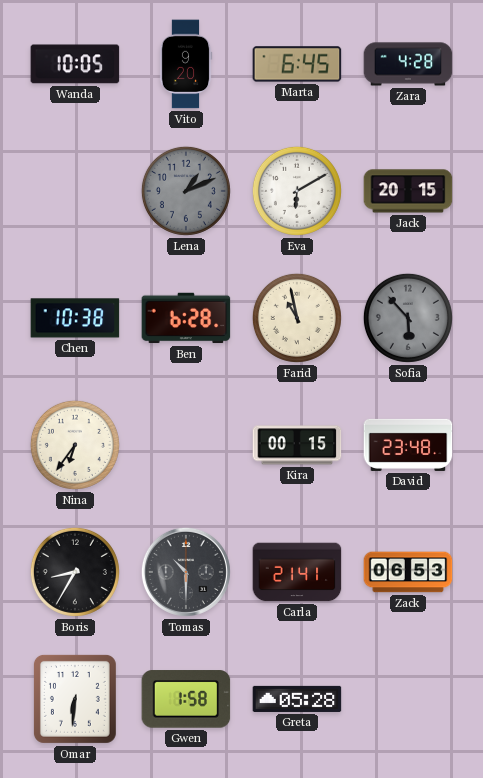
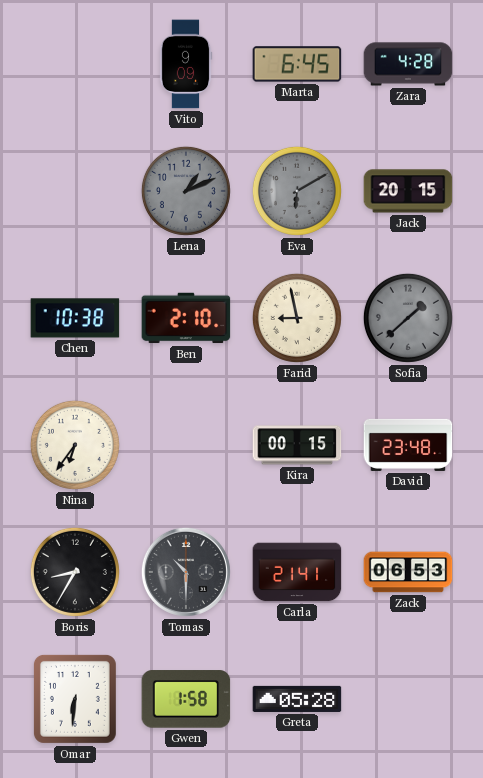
Wanda: 10:05 -> none (75, 64)
Vito: 9:20 -> 9:09 (186, 64)
Eva dial: white -> grey (297, 191)
Ben: 6:28 -> 2:10 (186, 318)
Farid: 10:58 -> 8:58 (297, 318)
Sofia: 5:53 -> 1:38 (408, 318)
